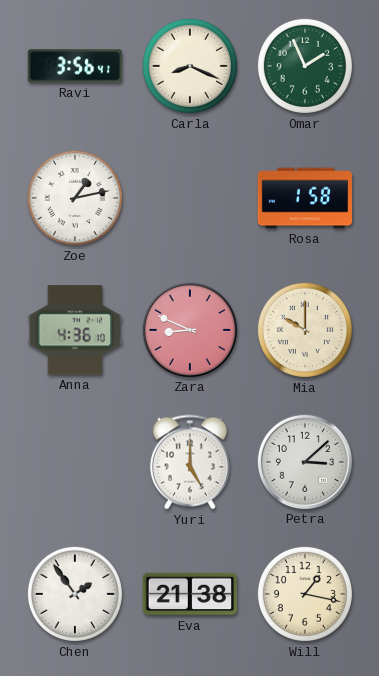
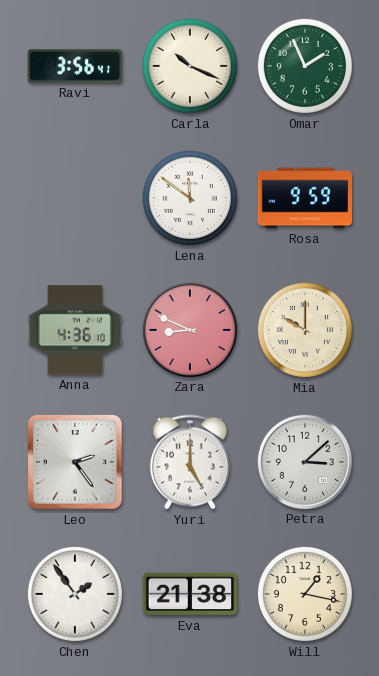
Carla: 8:19 -> 10:19 (190, 66)
Zoe: 1:13 -> none (75, 198)
Lena: none -> 11:51 (190, 198)
Rosa: 1:58 -> 9:59 (304, 198)
Leo: none -> 2:24 (75, 462)
